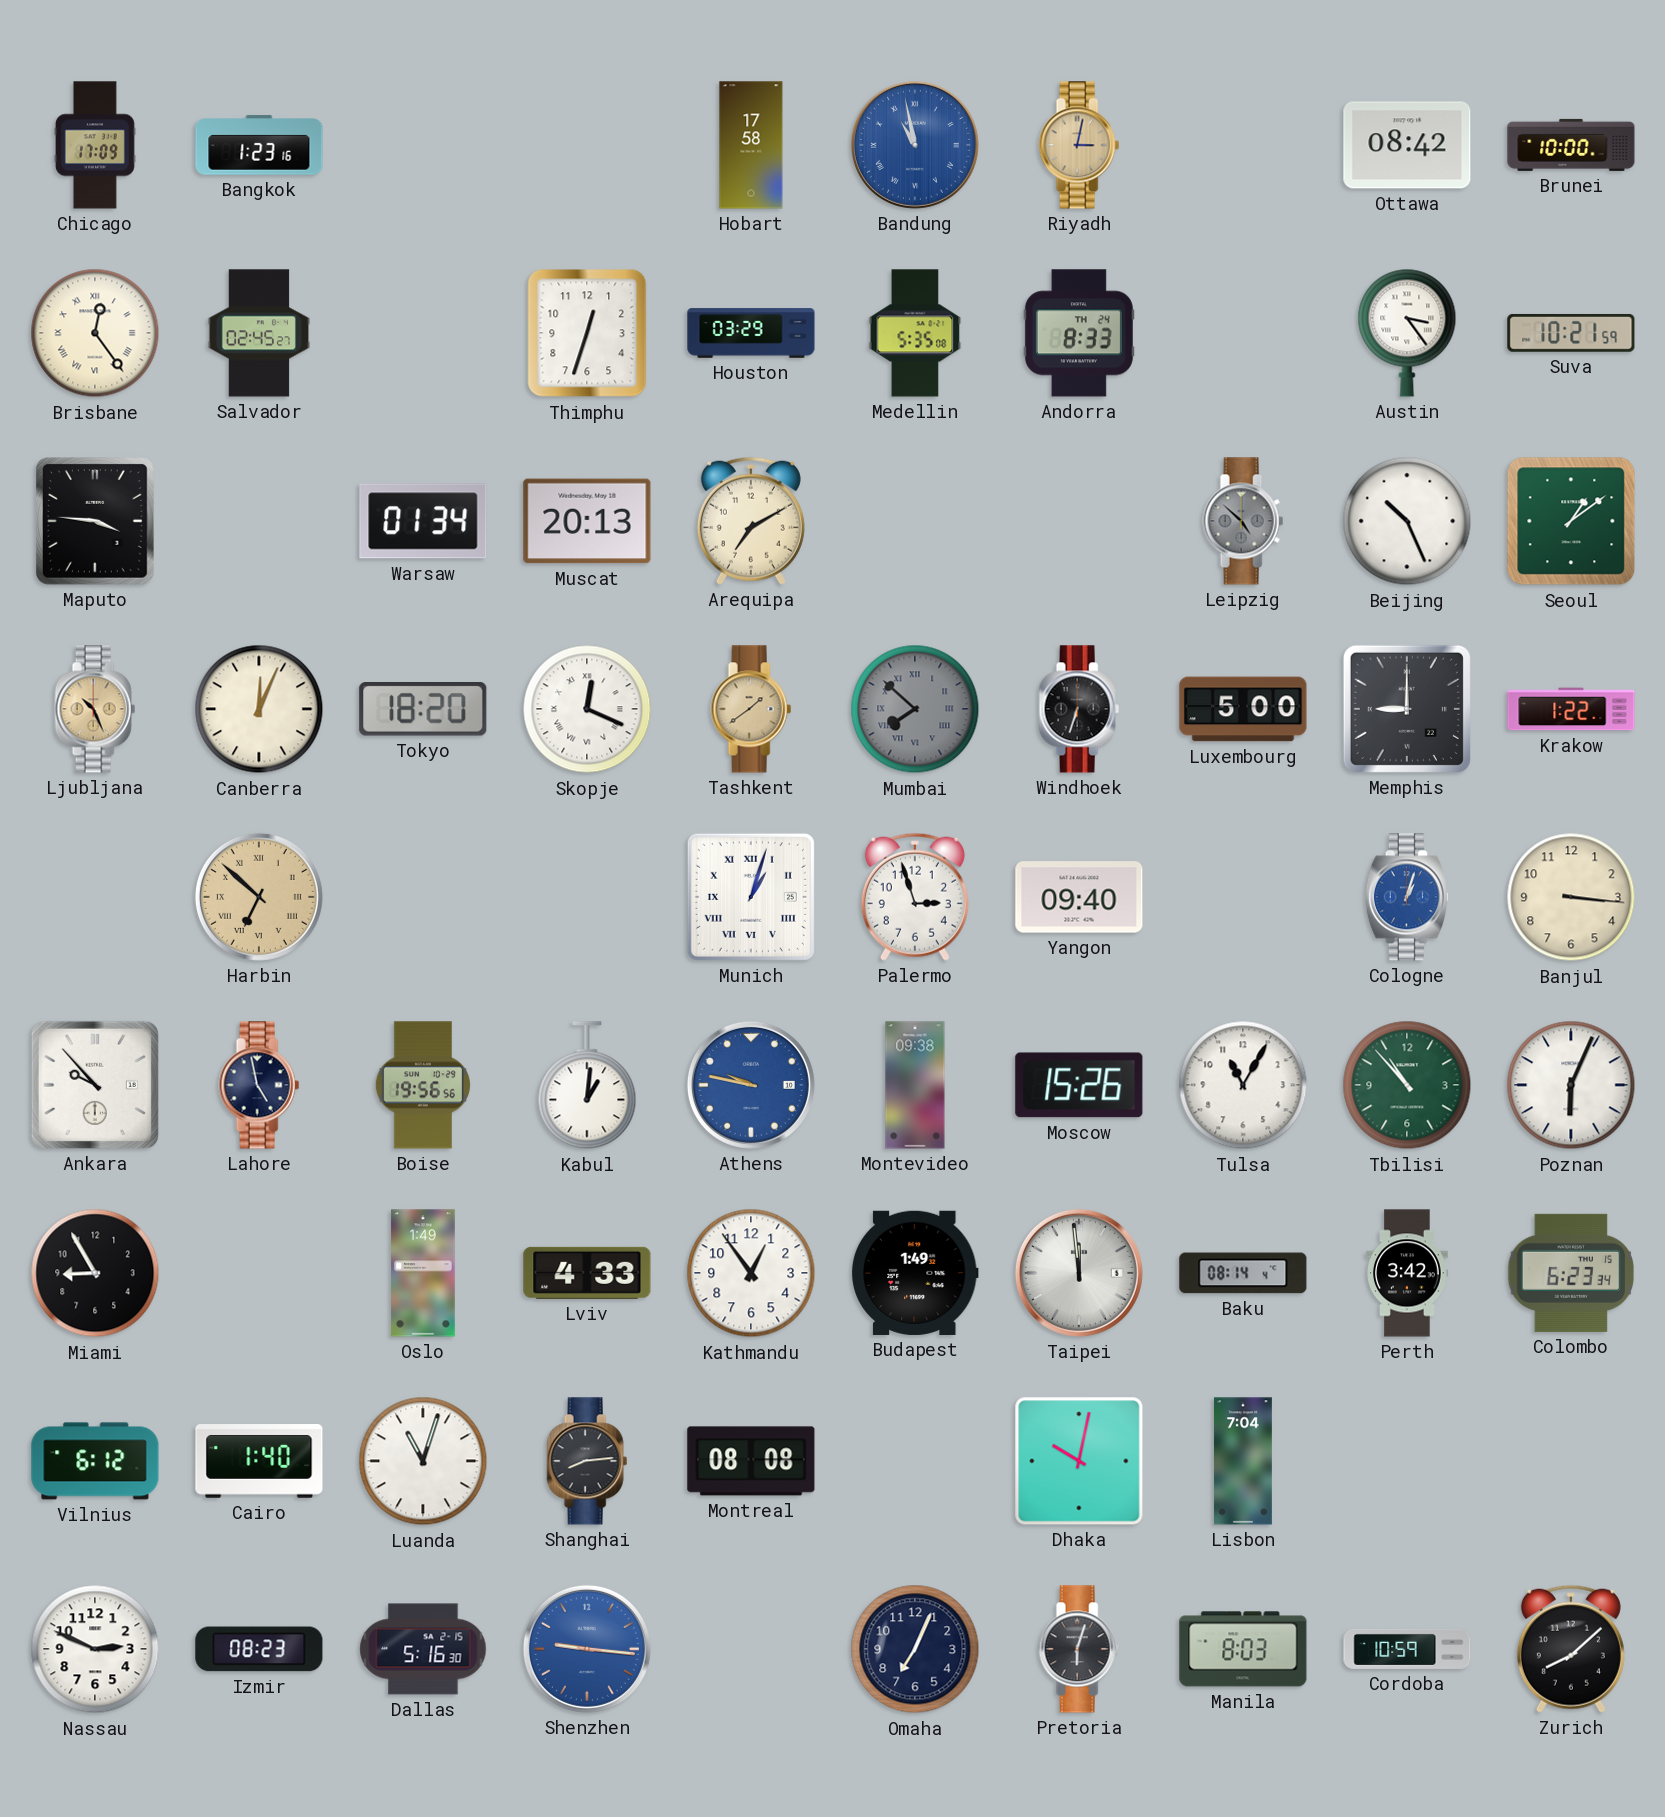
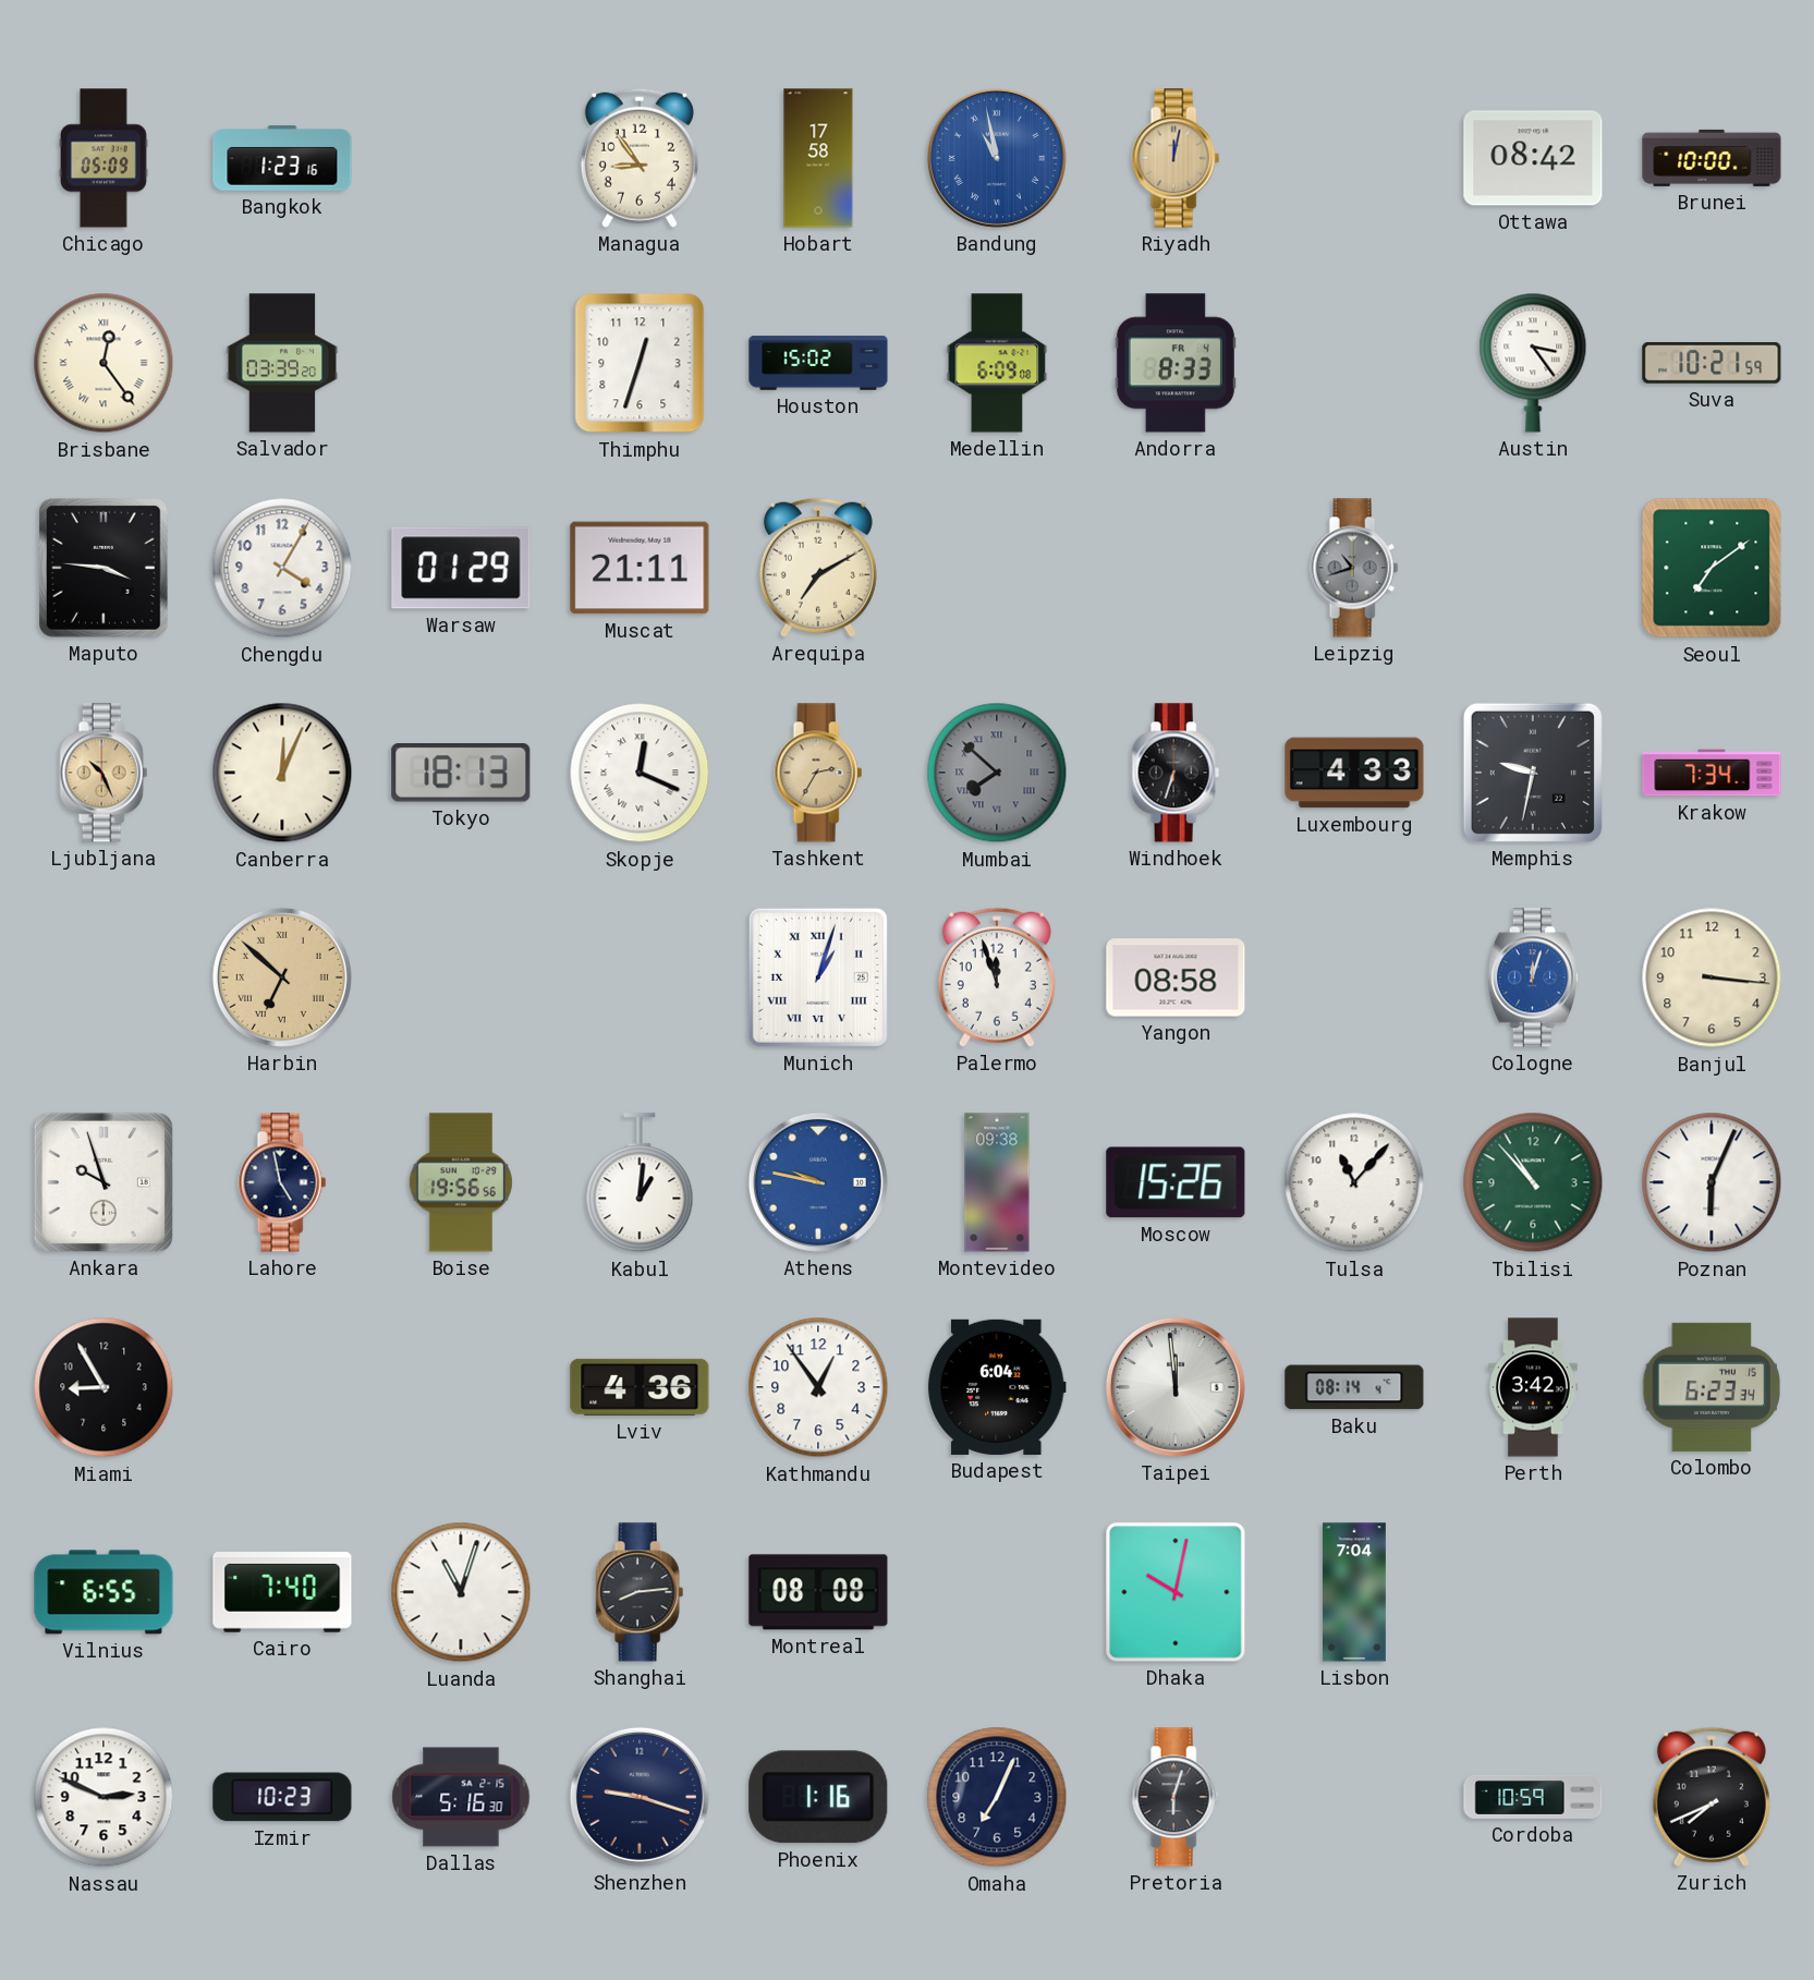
Chicago: 17:09 -> 05:09 (104, 158)
Managua: none -> 8:54 (640, 158)
Riyadh: 3:02 -> 12:02 (1176, 158)
Salvador: 02:45 -> 03:39 (281, 363)
Houston: 03:29 -> 15:02 (818, 363)
Medellin: 5:35 -> 6:09 (997, 363)
Andorra date: TH 24 -> FR 4 (1176, 363)
Chengdu: none -> 4:05 (282, 568)
Warsaw: 01:34 -> 01:29 (461, 568)
Muscat: 20:13 -> 21:11 (640, 568)
Leipzig: 4:52 -> 10:42 (1354, 568)
Beijing: 10:26 -> none (1407, 521)
Seoul: 1:09 -> 7:09 (1712, 568)
Tokyo: 18:20 -> 18:13 (461, 774)
Tashkent: 1:39 -> 2:35 (818, 773)
Luxembourg: 5:00 -> 4:33 (1354, 773)
Memphis: 9:00 -> 9:32 (1533, 773)
Krakow: 1:22 -> 7:34 (1712, 773)
Palermo: 2:57 -> 11:57 (997, 977)
Yangon: 09:40 -> 08:58 (1176, 977)
Cologne: 1:03 -> 12:03 (1533, 977)
Ankara: 9:53 -> 9:57 (104, 1182)
Tulsa: 11:05 -> 11:07 (1354, 1182)
Oslo: 1:49 -> none (423, 1273)
Lviv: 4:33 -> 4:36 (640, 1387)
Budapest: 1:49 -> 6:04 (997, 1387)
Vilnius: 6:12 -> 6:55 (104, 1592)
Cairo: 1:40 -> 7:40 (282, 1592)
Izmir: 08:23 -> 10:23 (282, 1797)
Shenzhen: 9:16 -> 9:18 (640, 1797)
Shenzhen dial: blue -> navy (640, 1797)
Phoenix: none -> 1:16 (818, 1797)
Manila: 8:03 -> none (1243, 1649)
Zurich: 8:08 -> 7:41 (1712, 1797)
